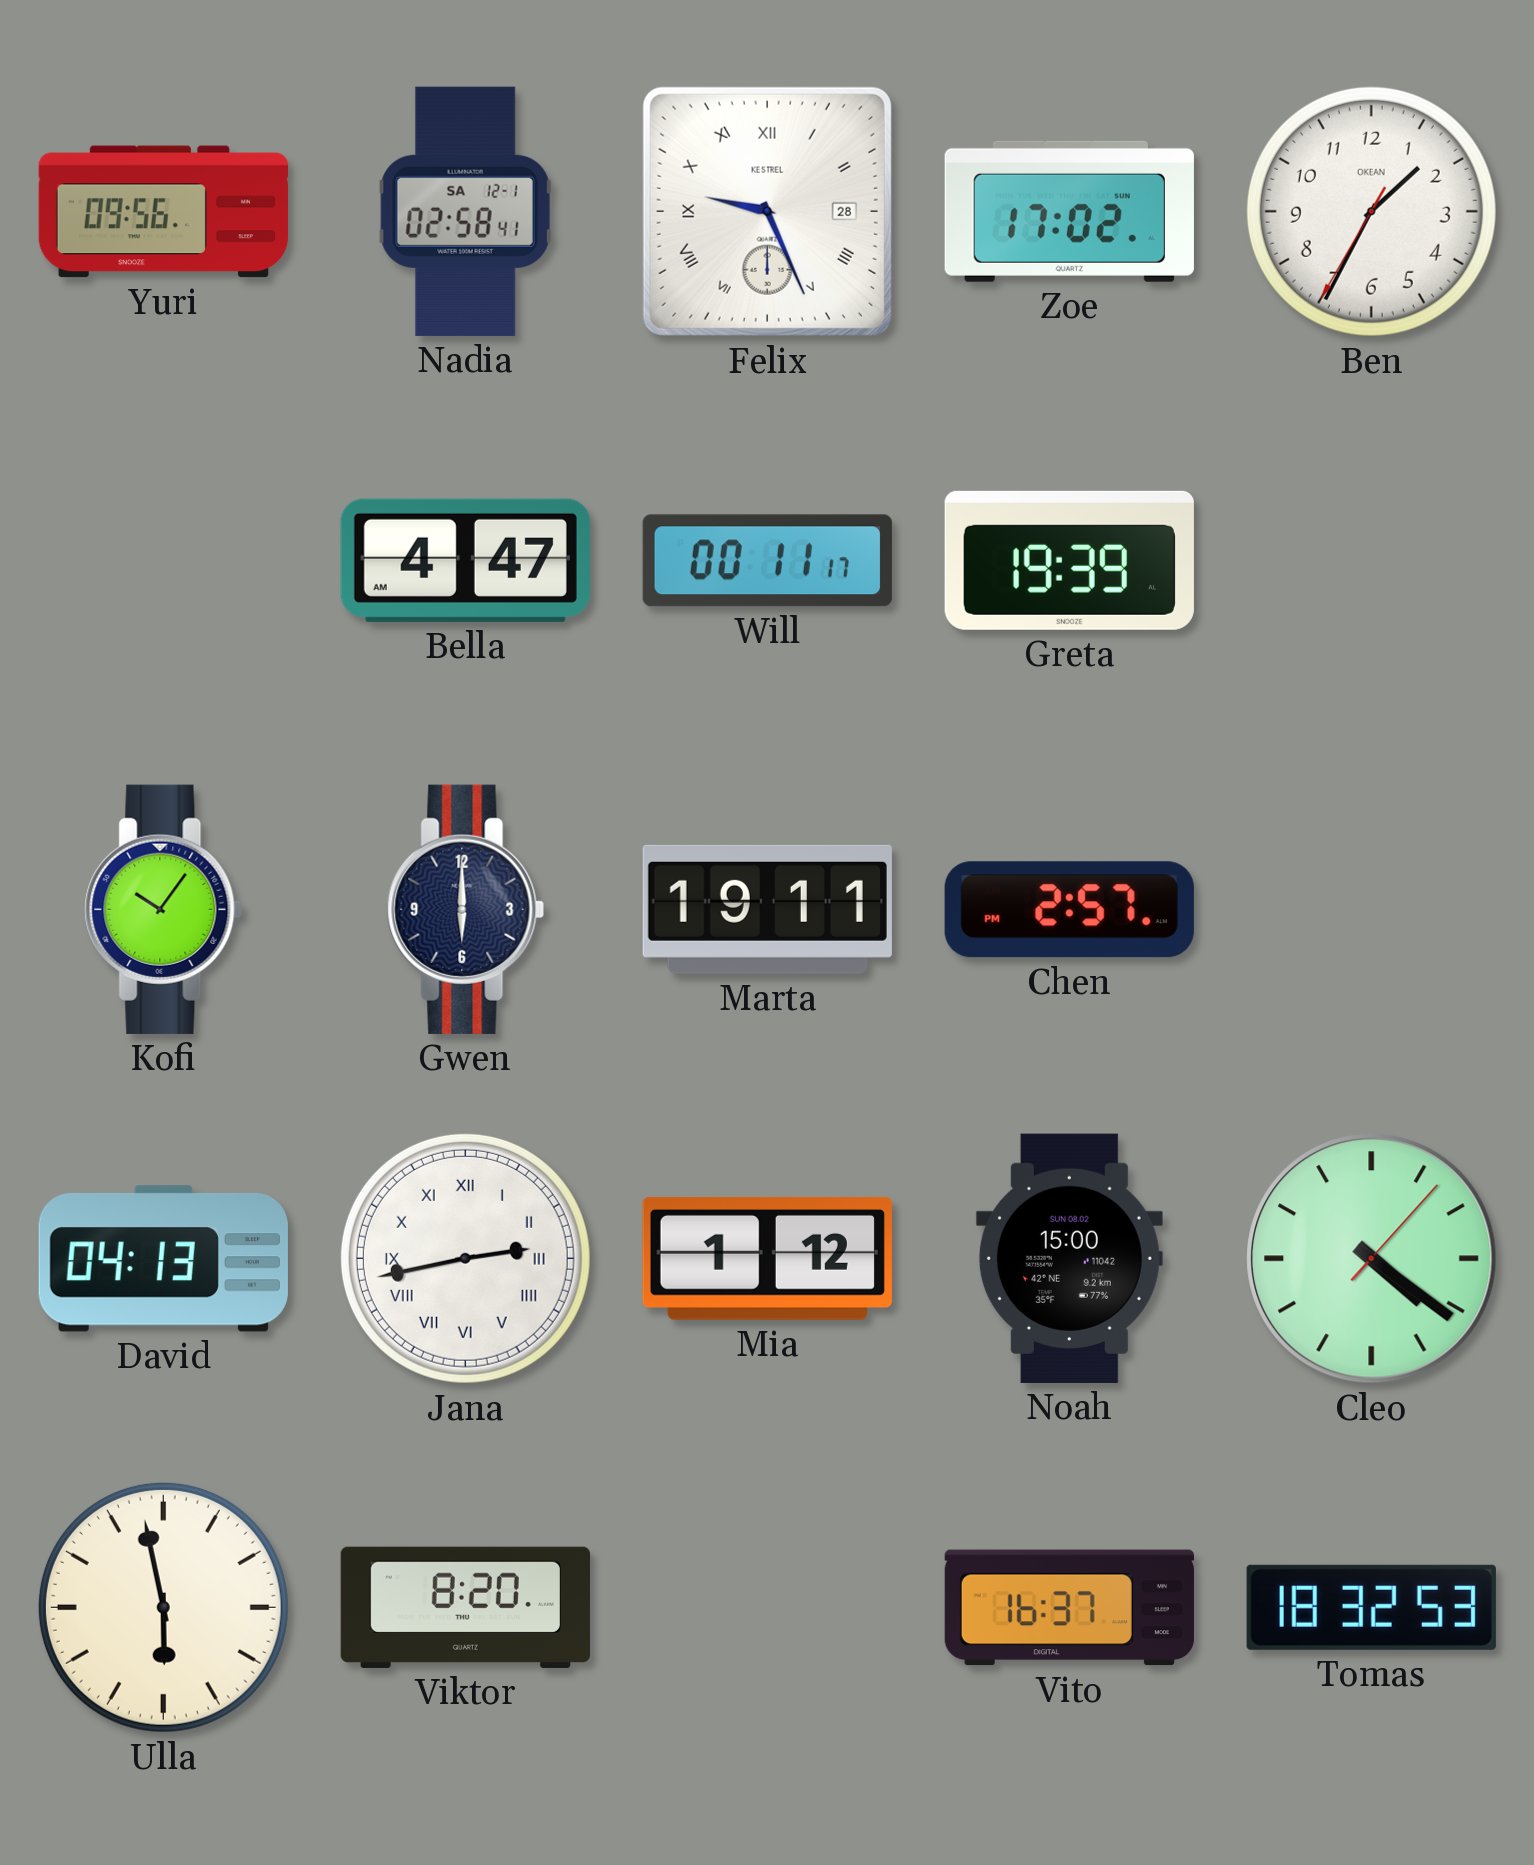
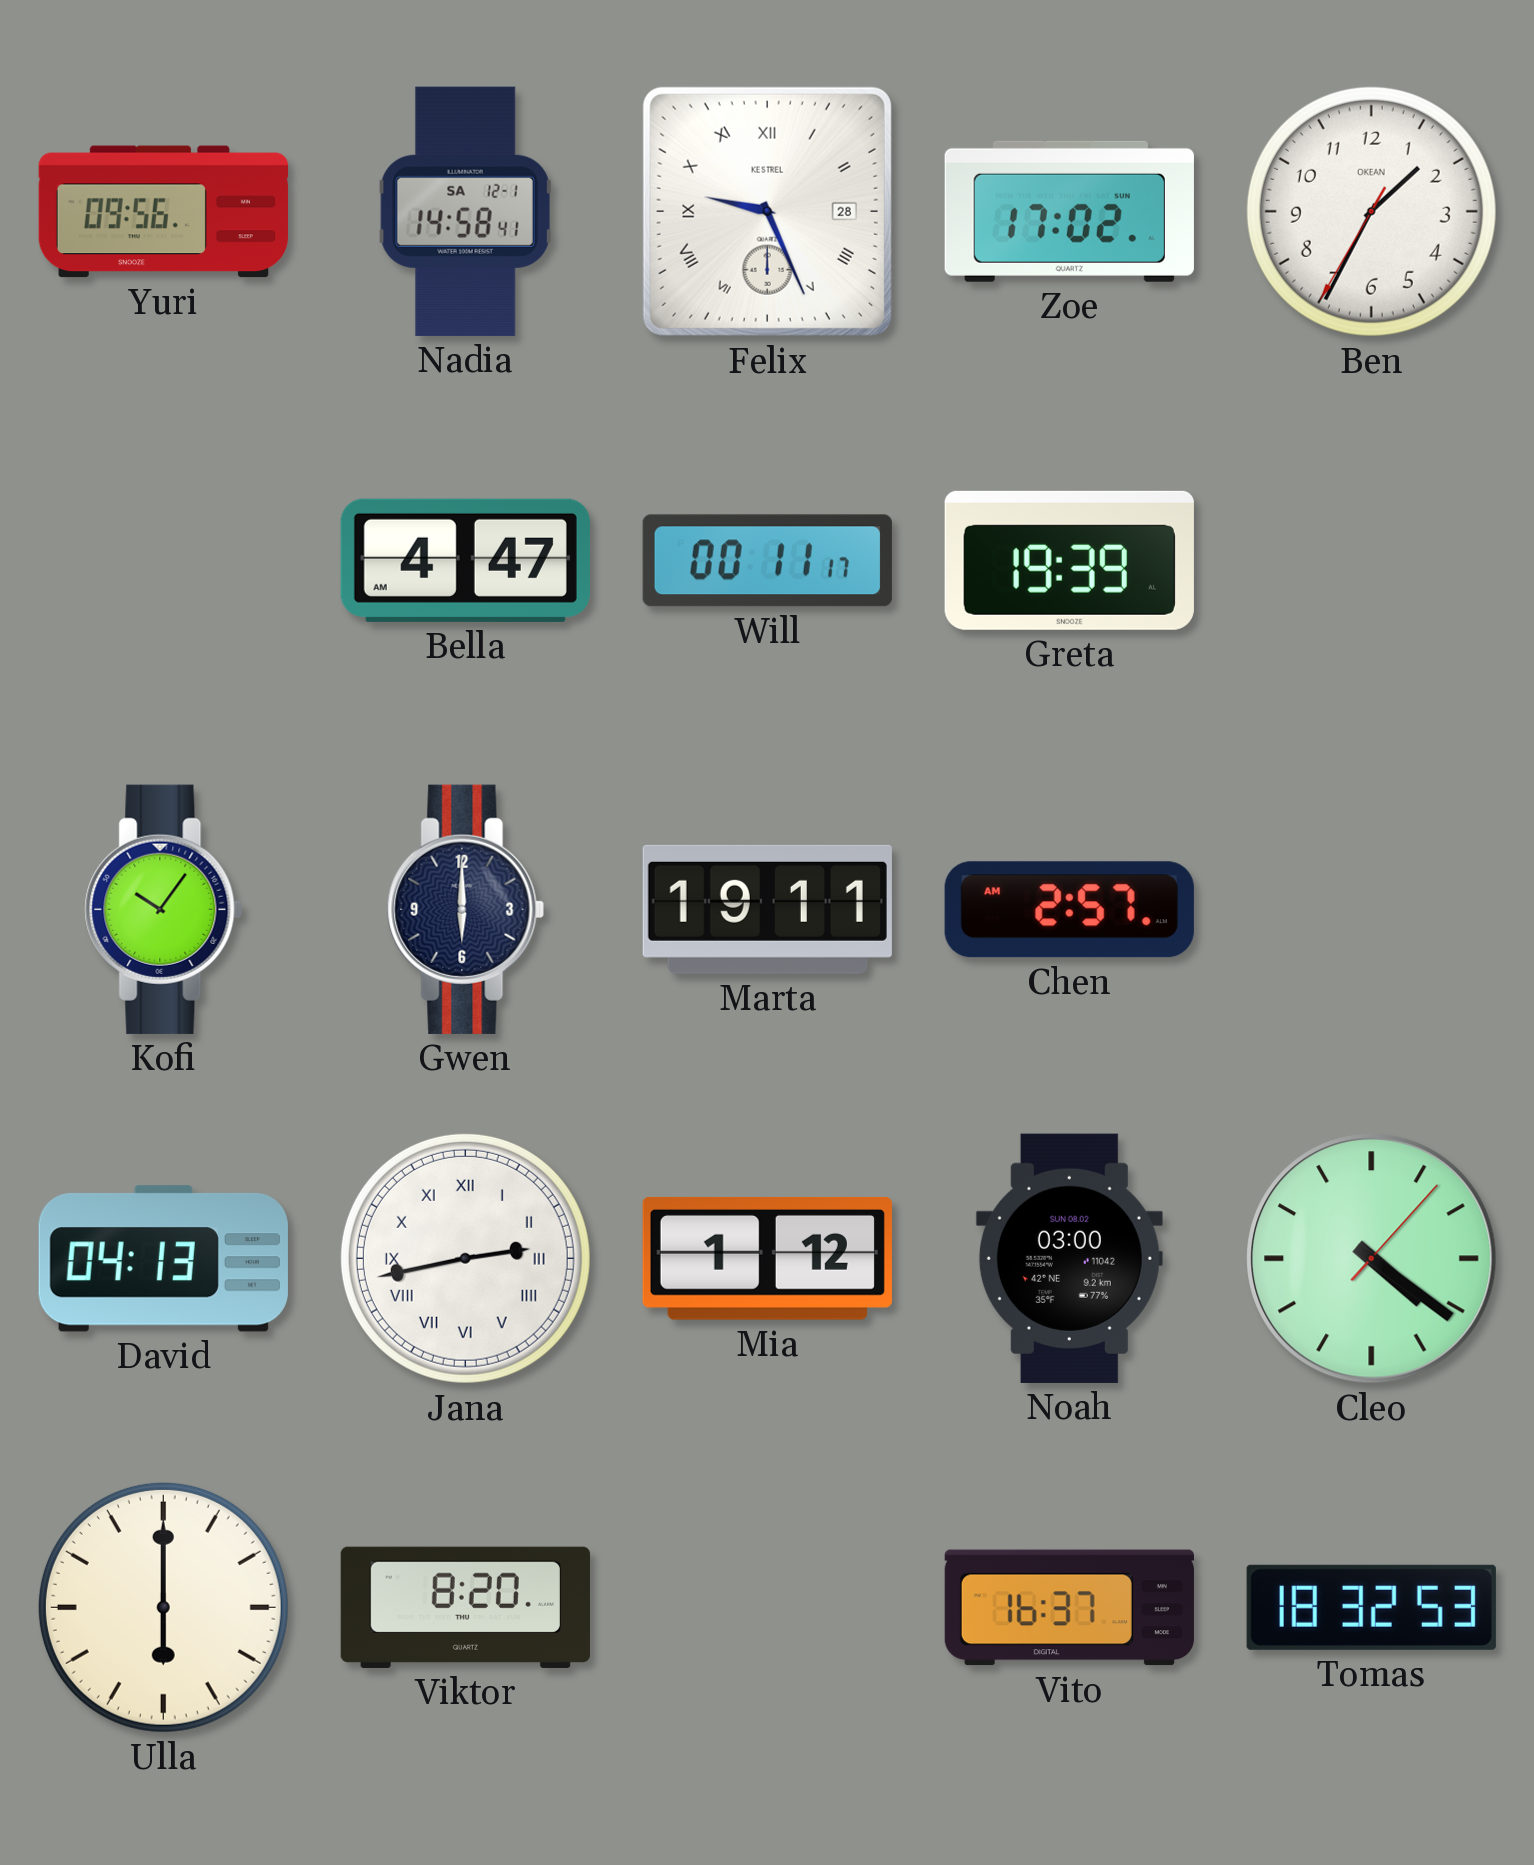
Nadia: 02:58 -> 14:58 (466, 211)
Chen: 2:57 PM -> 2:57 AM (1069, 910)
Noah: 15:00 -> 03:00 (1069, 1258)
Ulla: 5:58 -> 6:00 (163, 1607)
